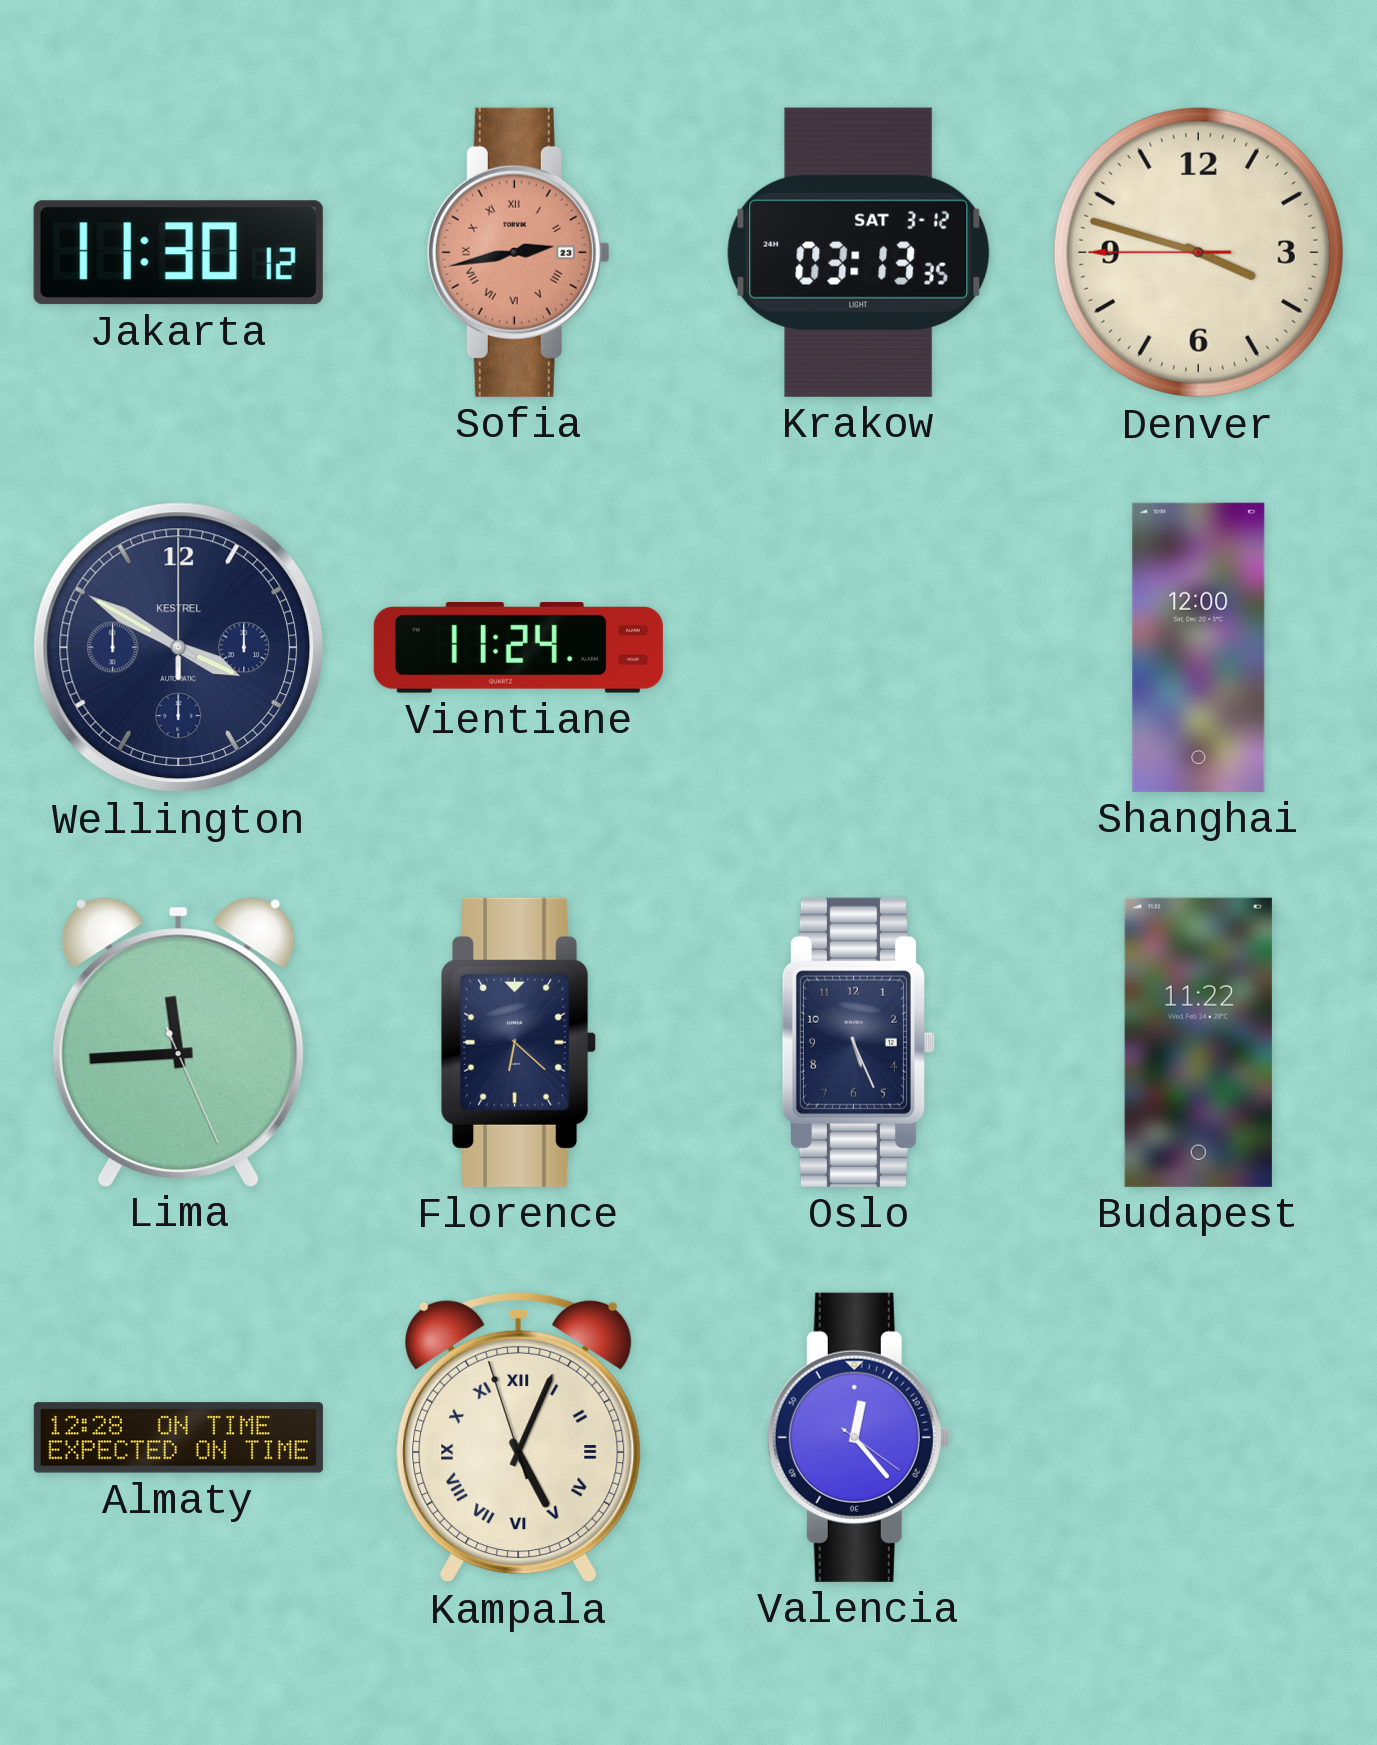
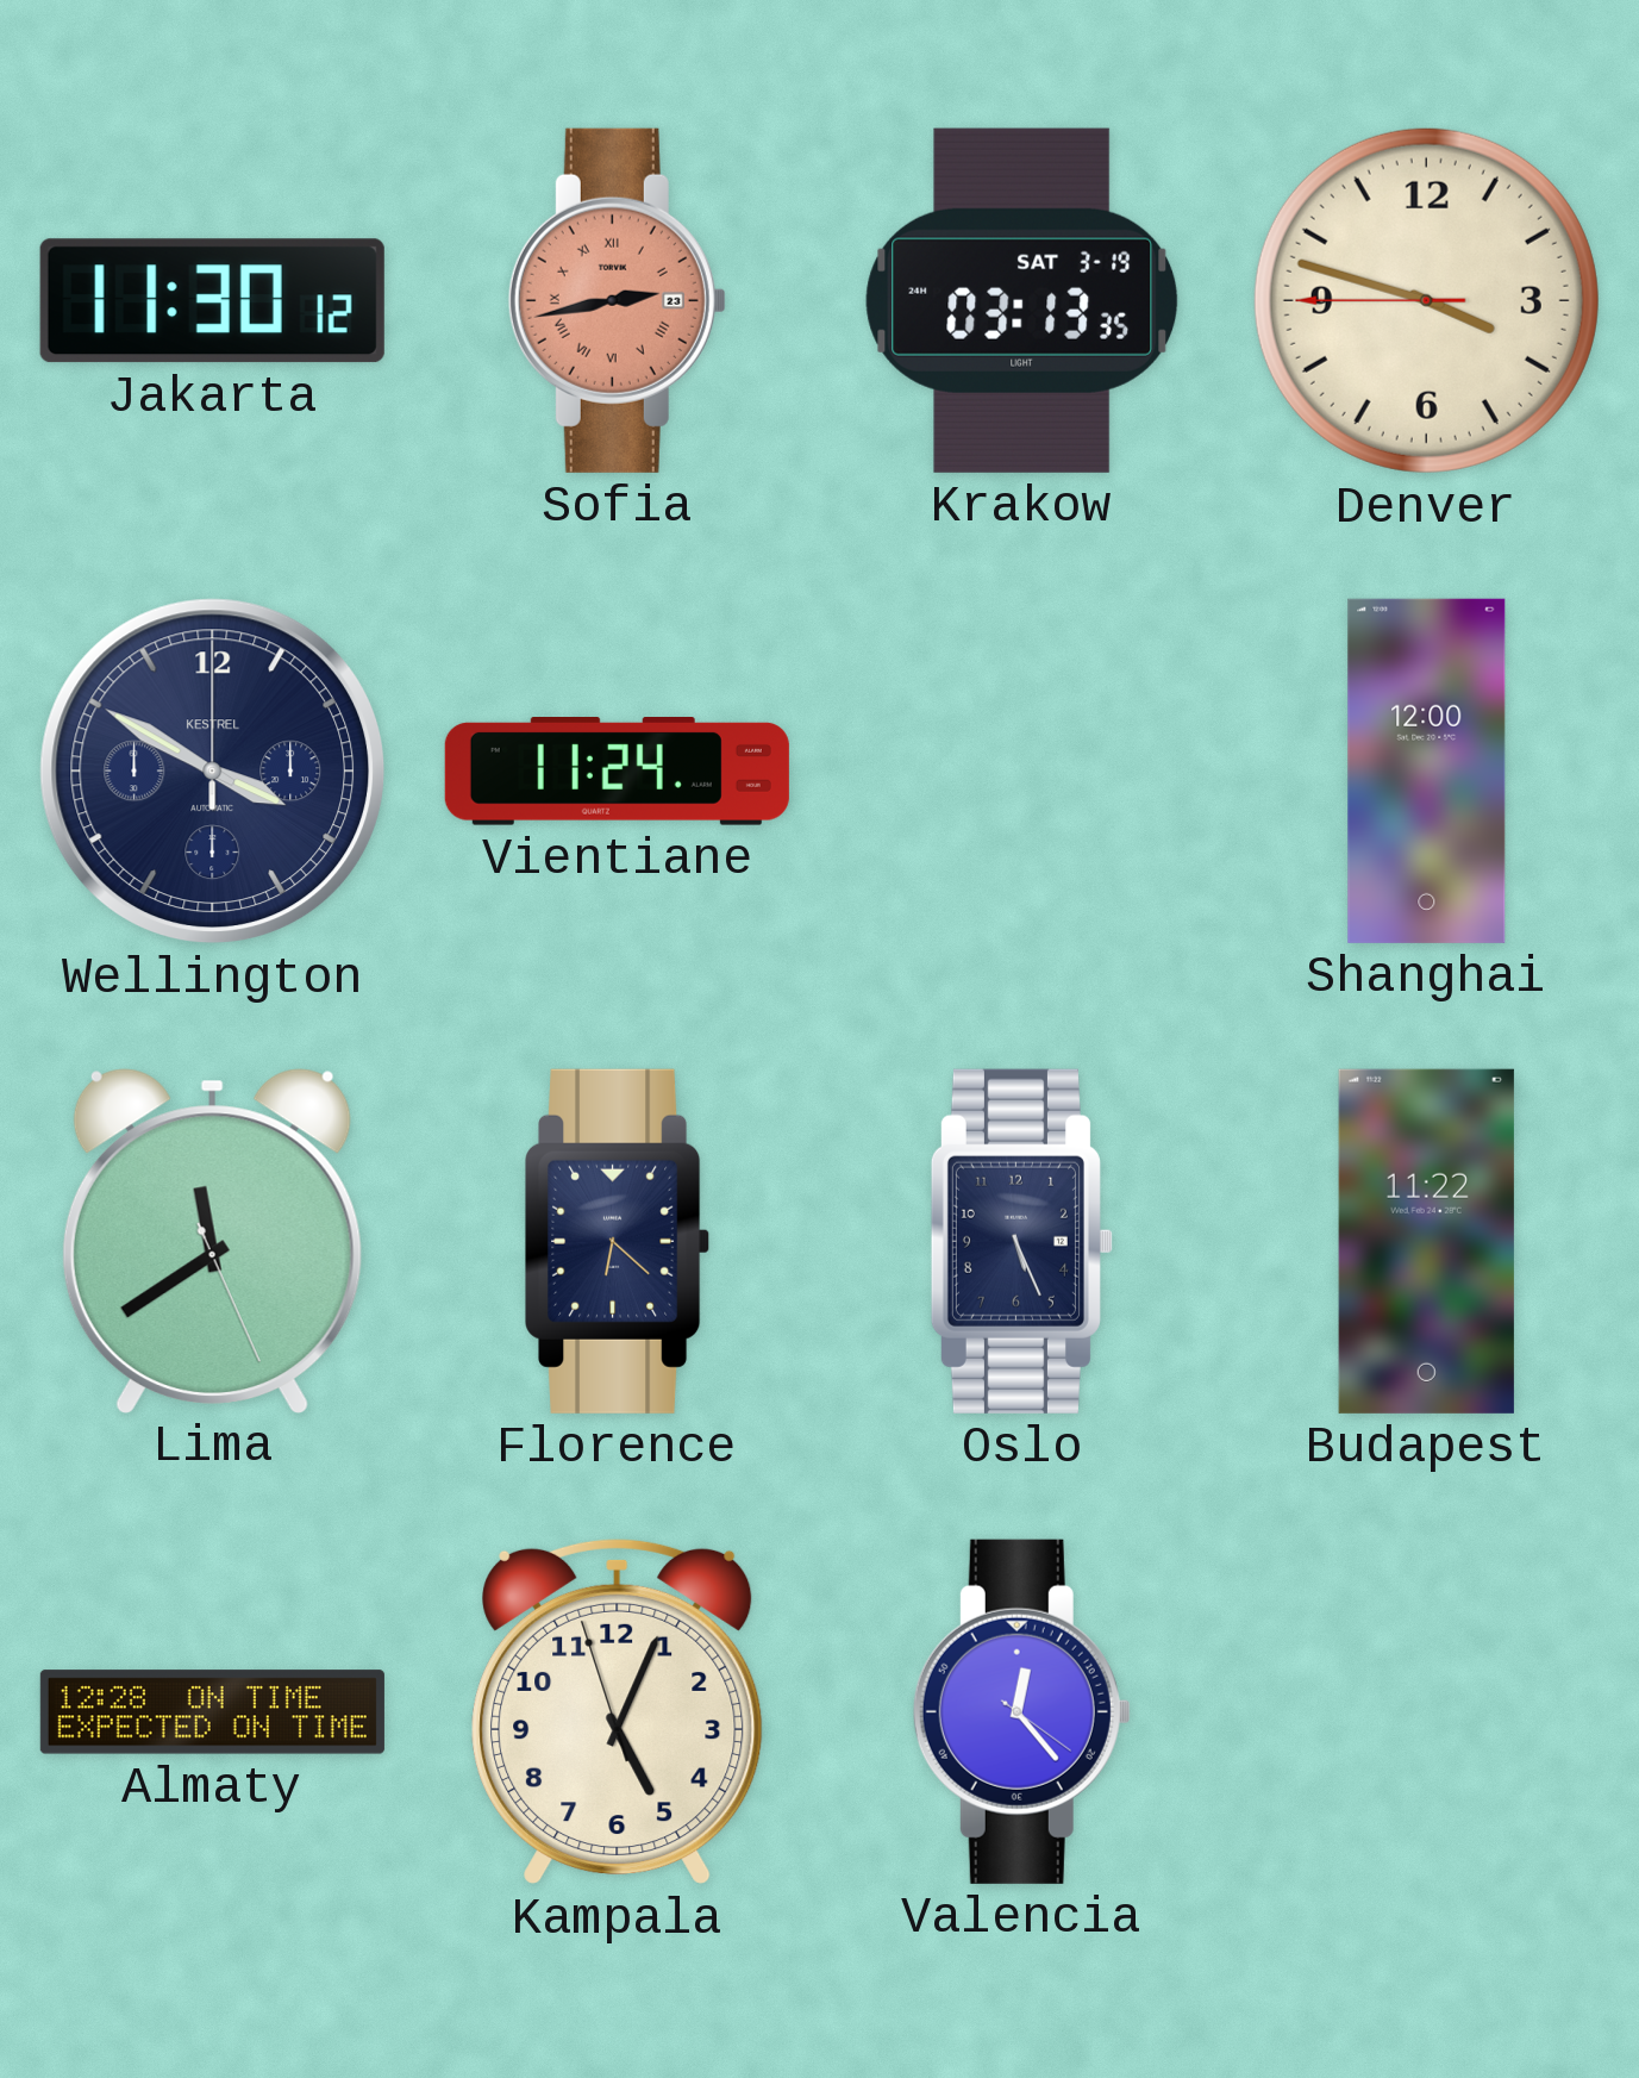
Krakow date: SAT 3-12 -> SAT 3-19 (1022, 300)
Lima: 11:44 -> 11:39 (212, 1241)
Kampala numerals: Roman -> Arabic (618, 1711)
